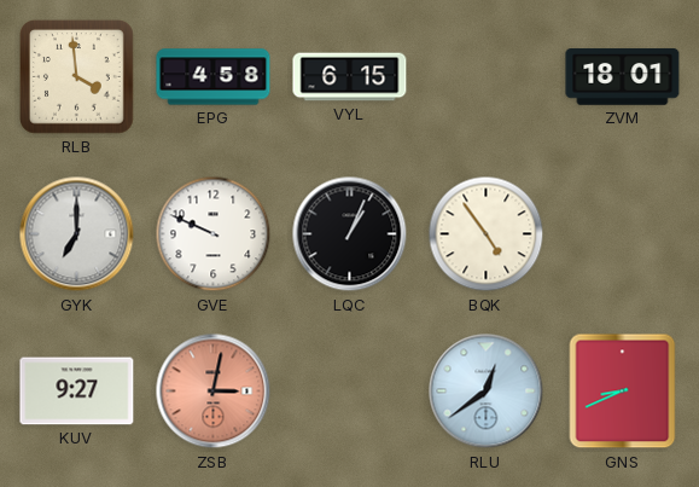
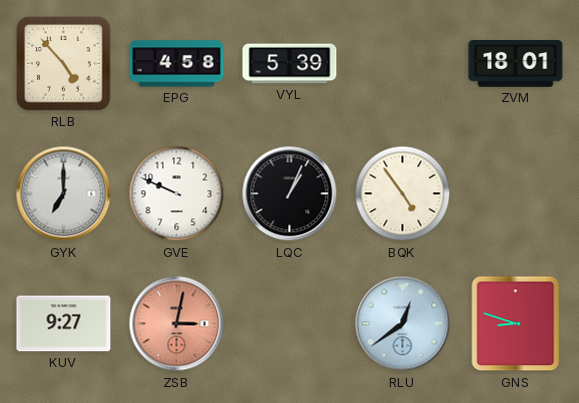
RLB: 3:59 -> 4:53 (64, 64)
VYL: 6:15 -> 5:39 (290, 64)
GNS: 8:41 -> 8:48 (516, 324)
